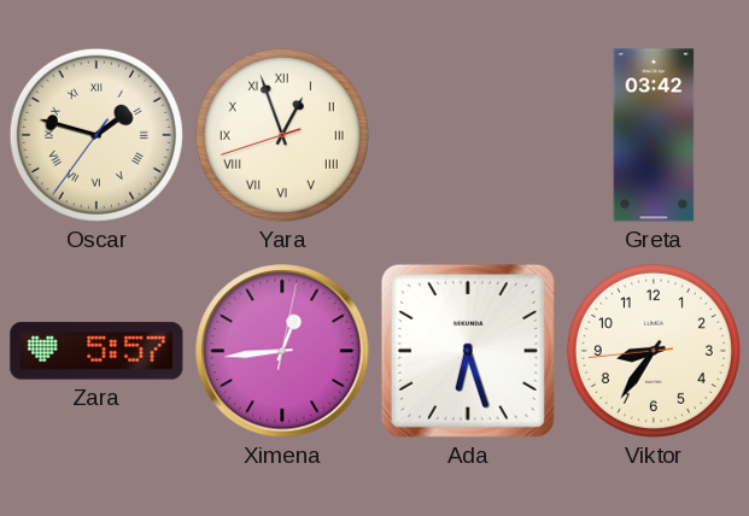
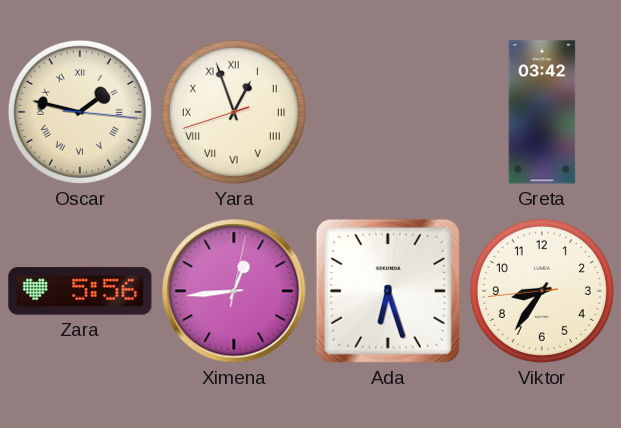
Oscar: 1:47:36 -> 1:47:16 (80, 112)
Zara: 5:57 -> 5:56 (80, 291)
